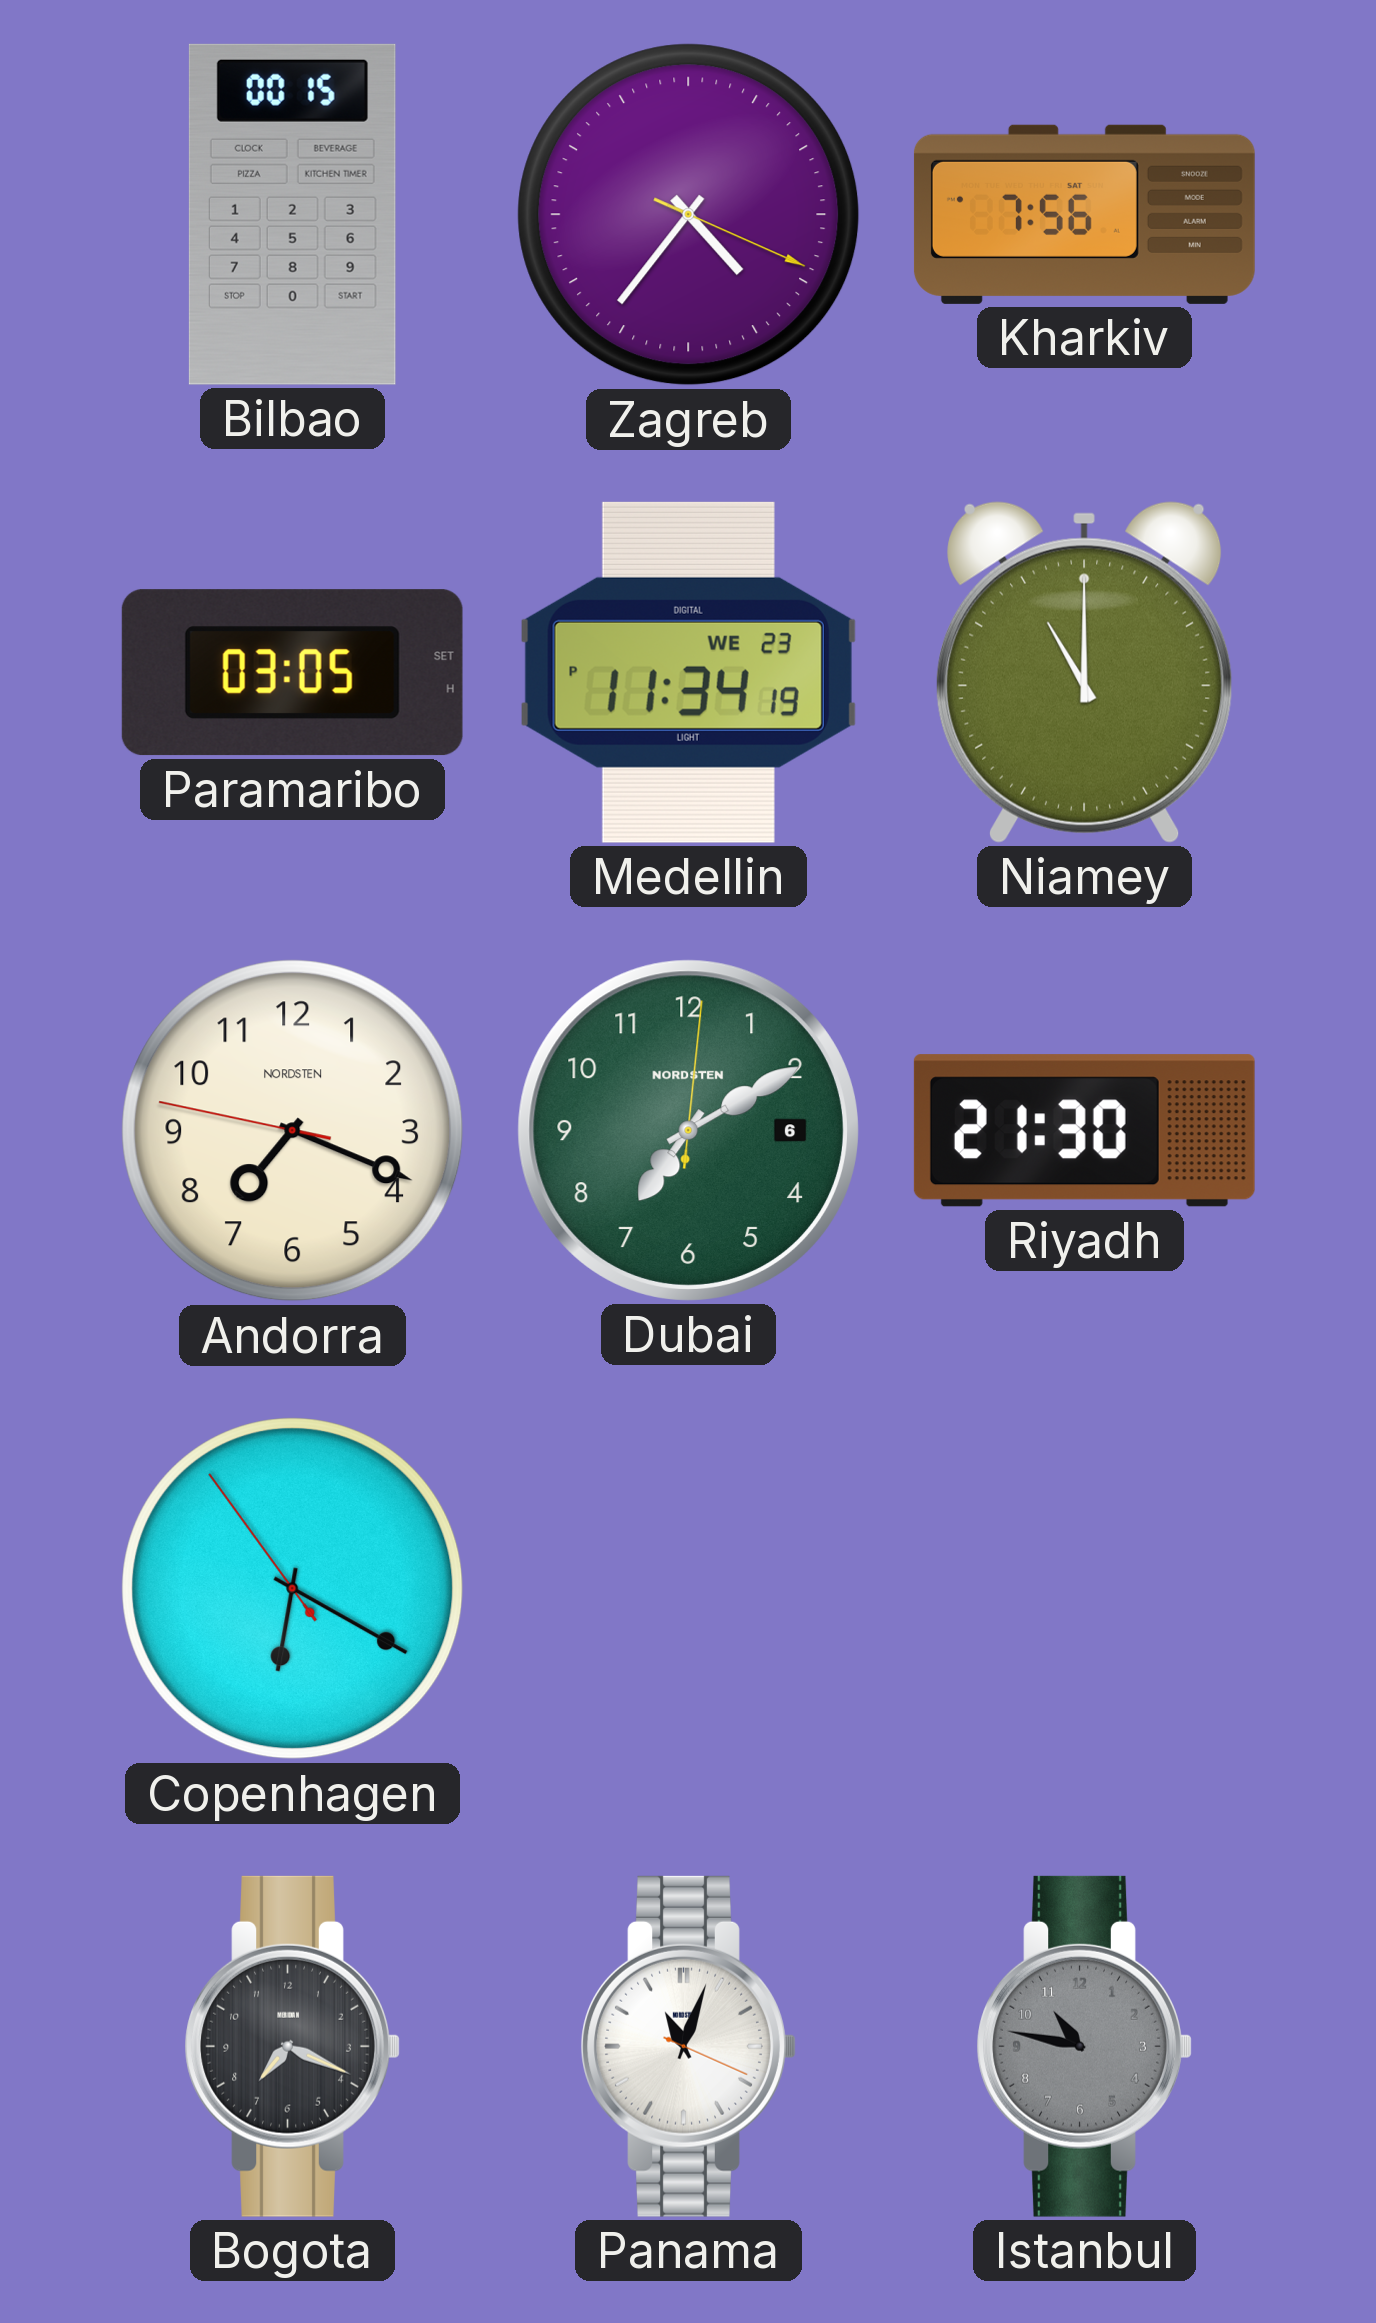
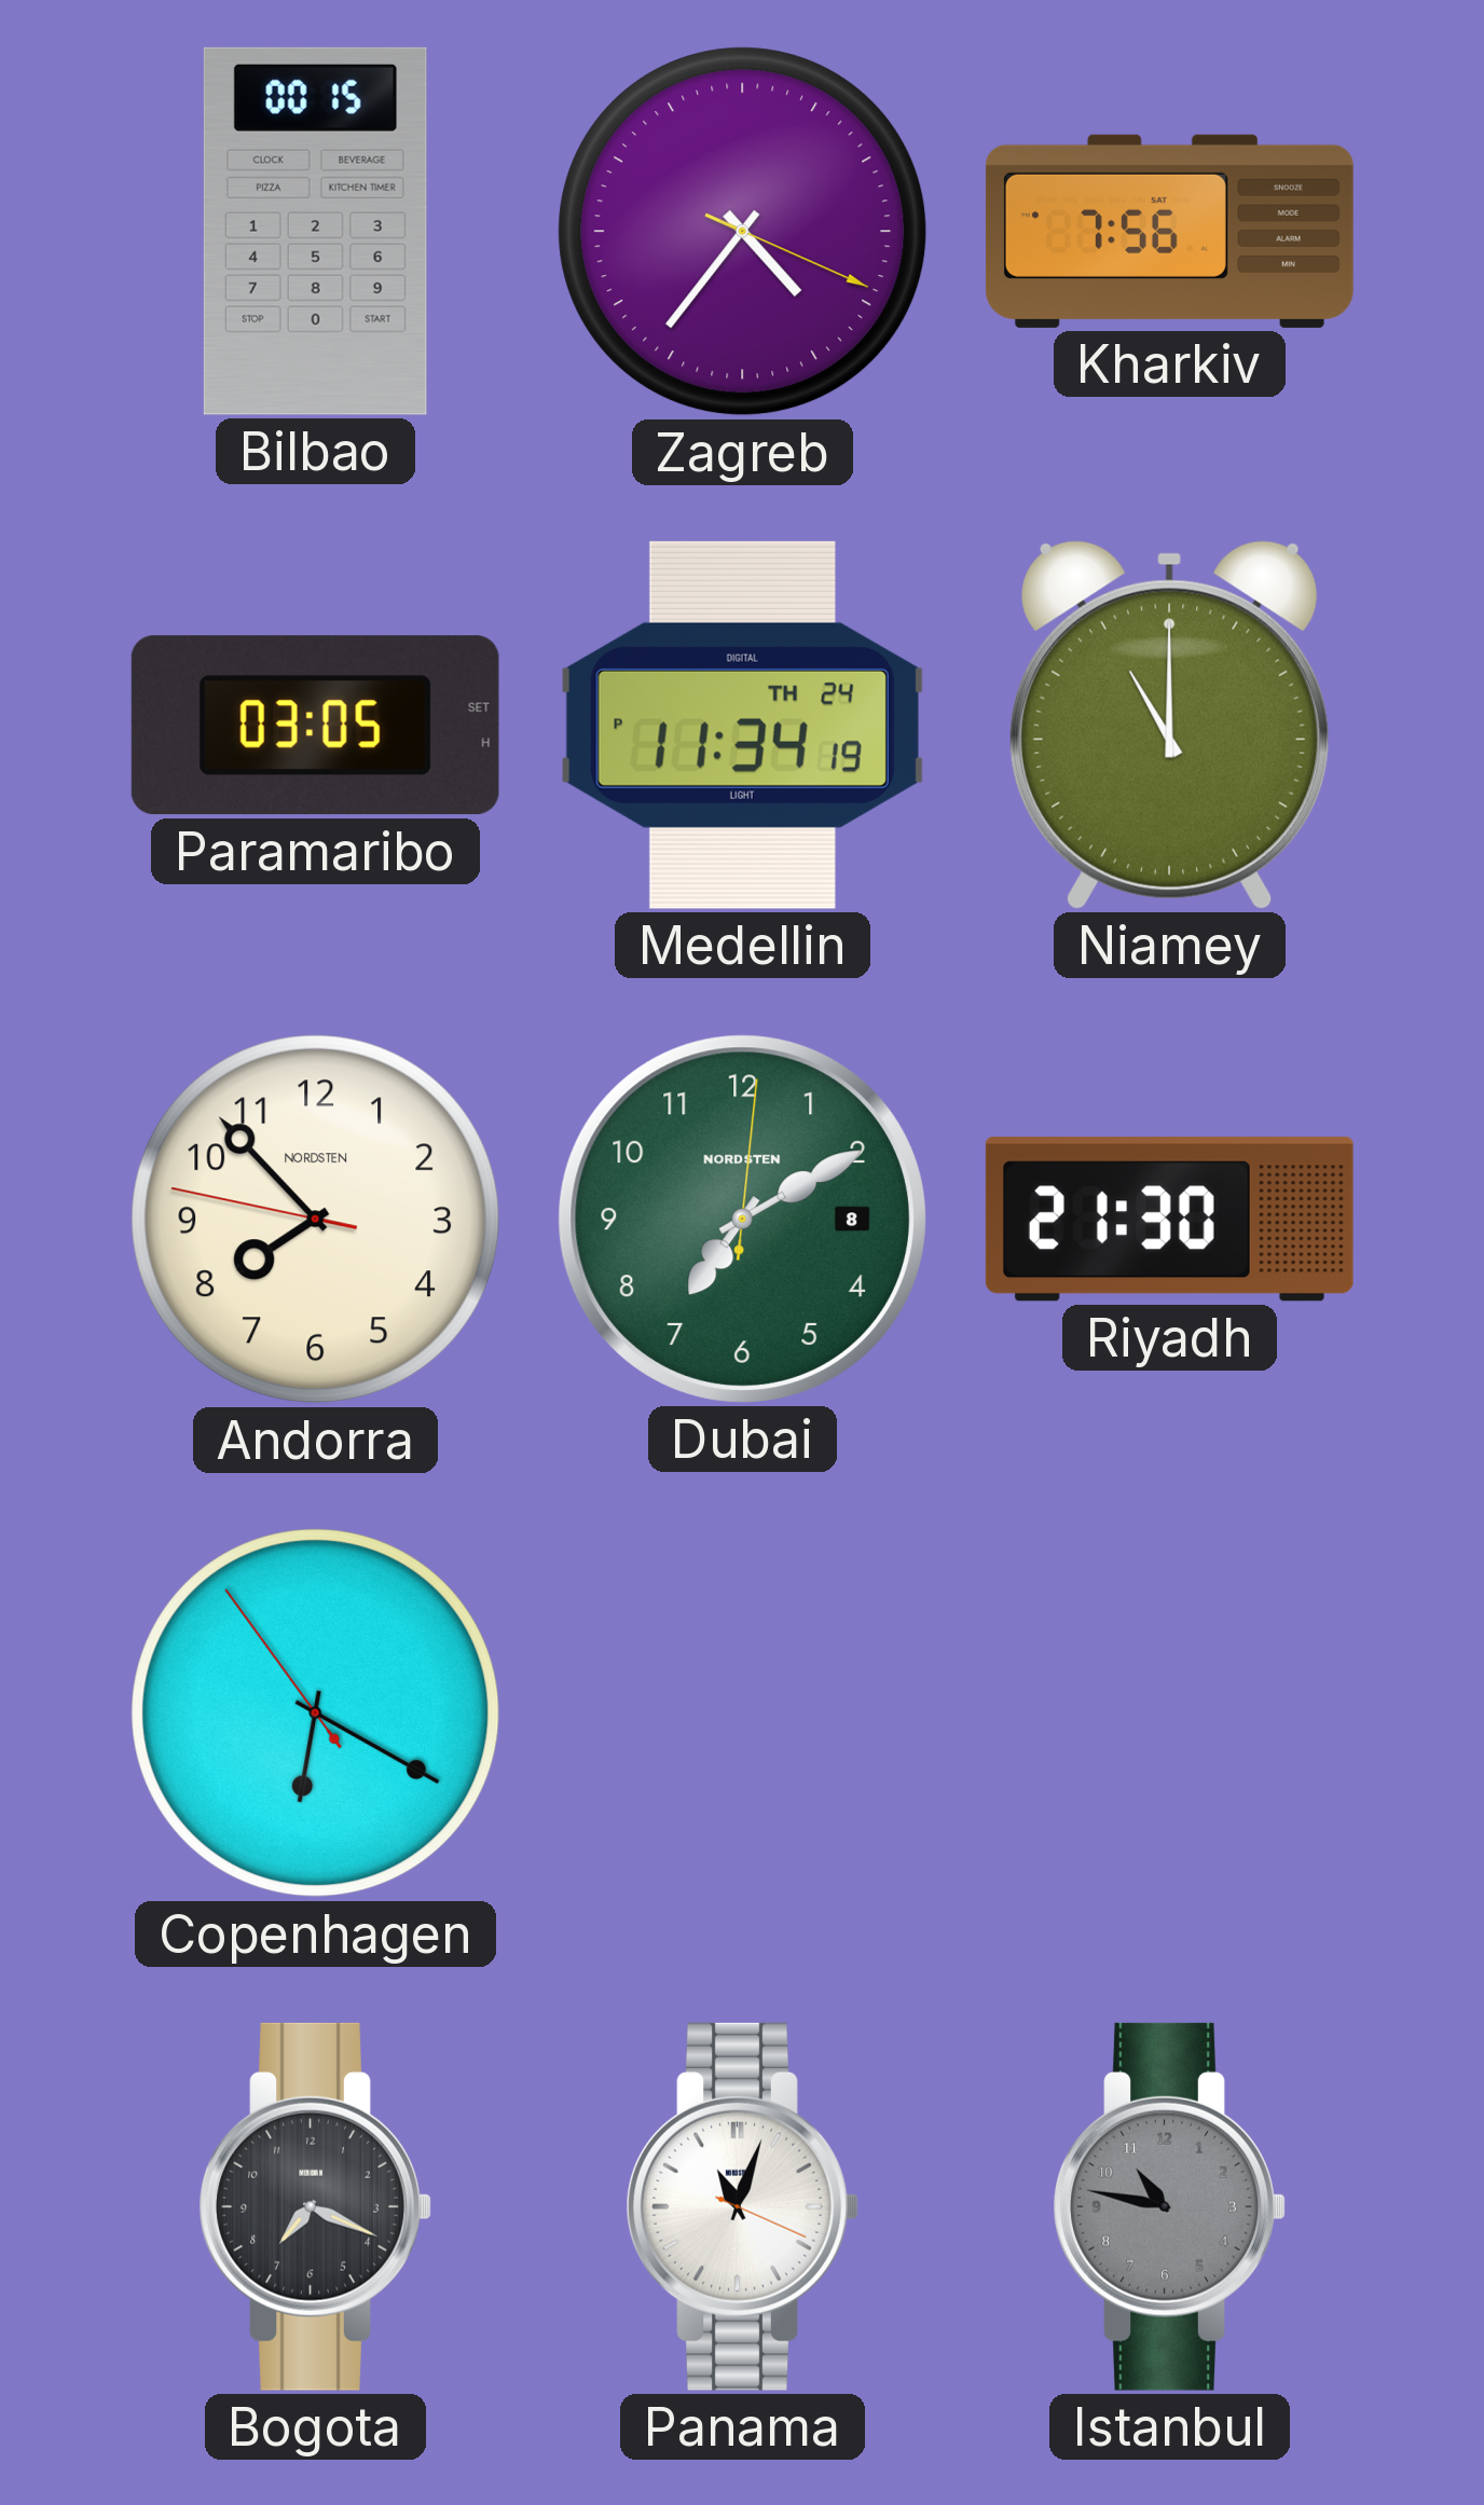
Medellin date: WE 23 -> TH 24 (742, 725)
Andorra: 7:18 -> 7:52 (316, 1220)
Dubai date: 6 -> 8 (742, 1219)
